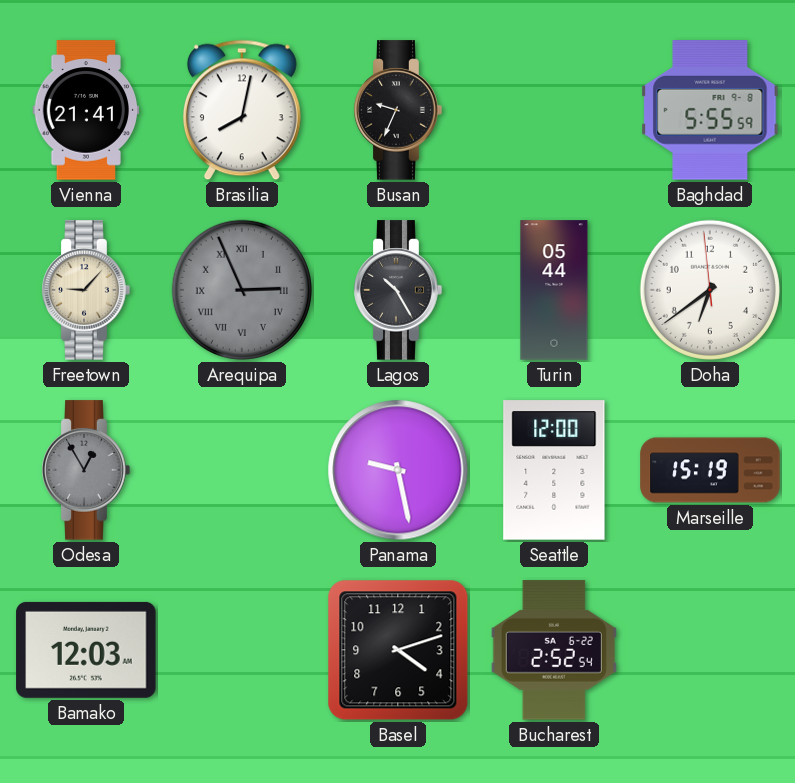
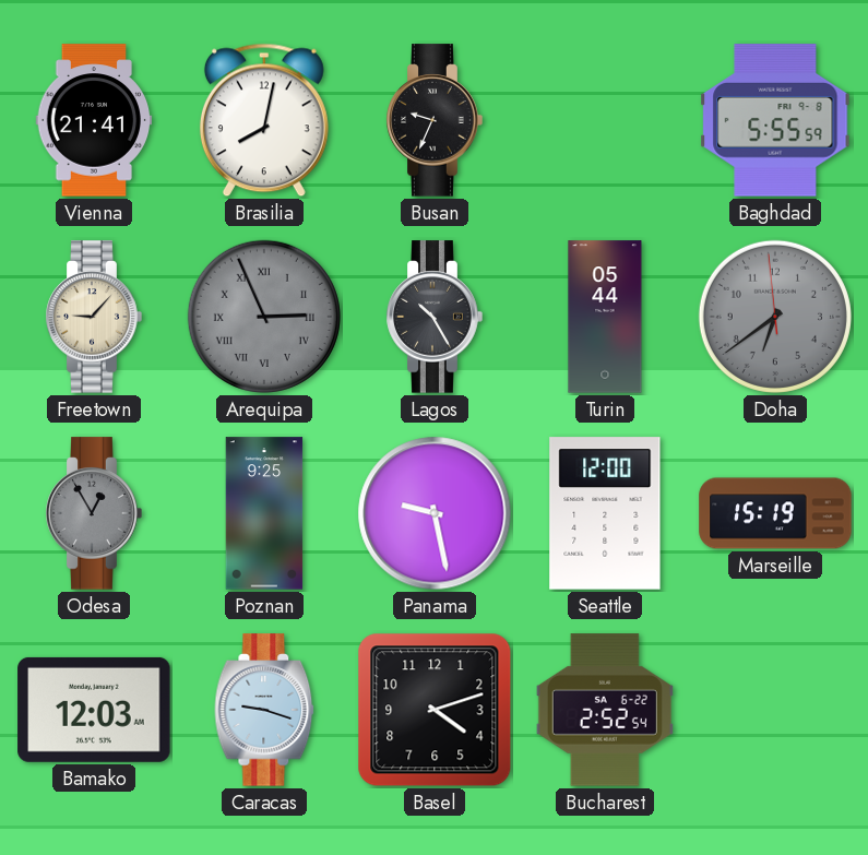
Doha dial: white -> grey (775, 317)
Poznan: none -> 9:25 (264, 513)
Caracas: none -> 9:18 (264, 710)
